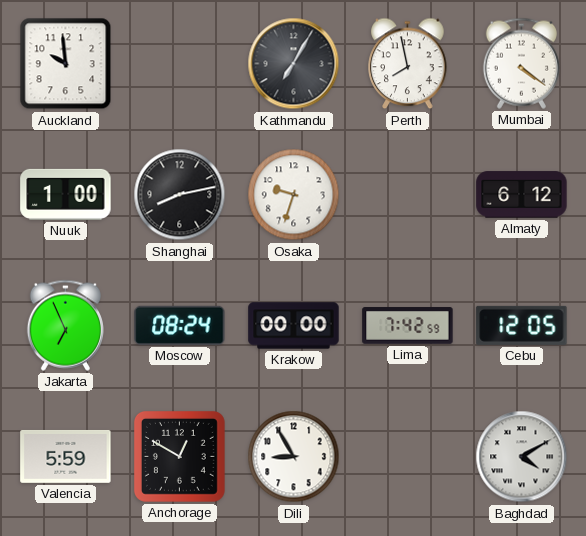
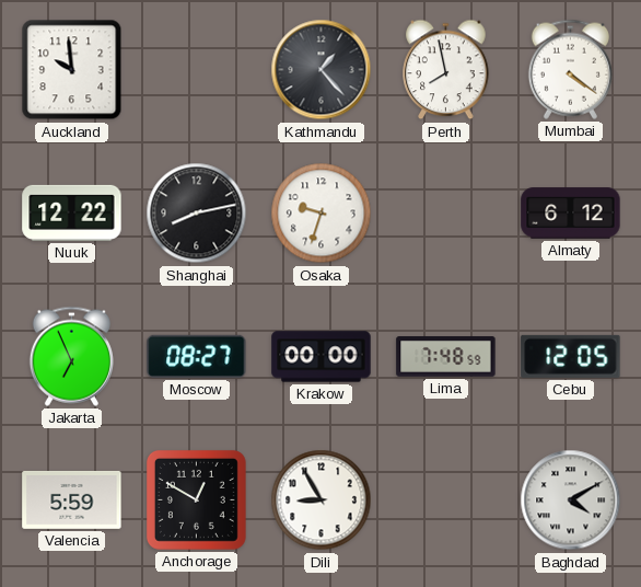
Kathmandu: 7:05 -> 1:23 (322, 70)
Nuuk: 1:00 -> 12:22 (72, 212)
Moscow: 08:24 -> 08:27 (197, 356)
Lima: 7:42 -> 7:48 (446, 357)
